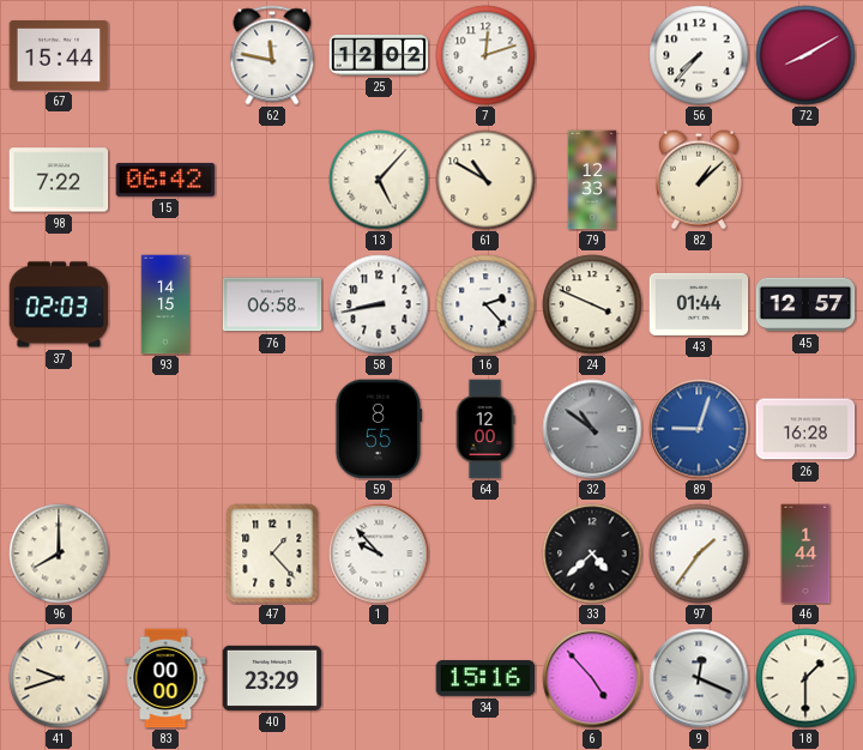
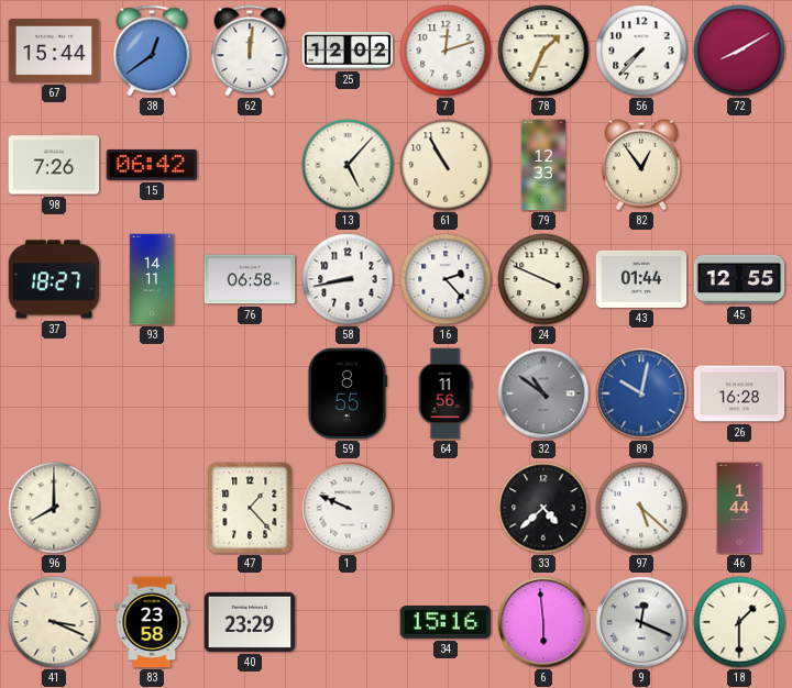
38: none -> 12:39 (152, 51)
62: 11:47 -> 12:01 (250, 51)
78: none -> 1:34 (543, 51)
98: 7:22 -> 7:26 (54, 165)
61: 10:50 -> 10:55 (446, 165)
82: 1:08 -> 12:54 (641, 165)
37: 02:03 -> 18:27 (54, 279)
93: 14:15 -> 14:11 (152, 279)
45: 12:57 -> 12:55 (739, 279)
64: 12:00 -> 11:56 (446, 393)
89: 9:03 -> 10:02 (641, 393)
1: 9:53 -> 9:49 (348, 508)
97: 1:36 -> 5:22 (641, 508)
41: 9:42 -> 3:19 (54, 622)
83: 00:00 -> 23:58 (152, 622)
6: 4:53 -> 5:59 (543, 622)
